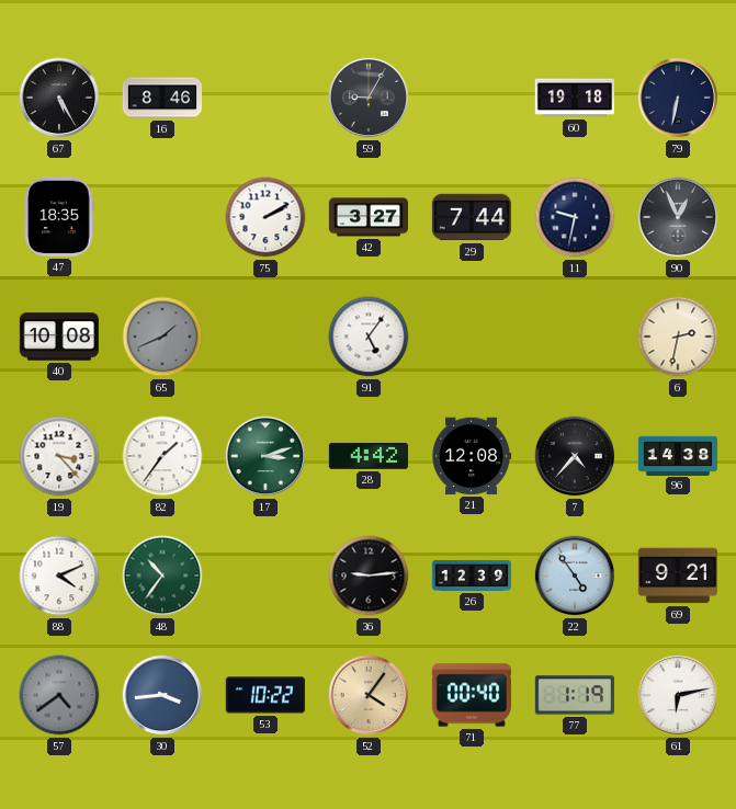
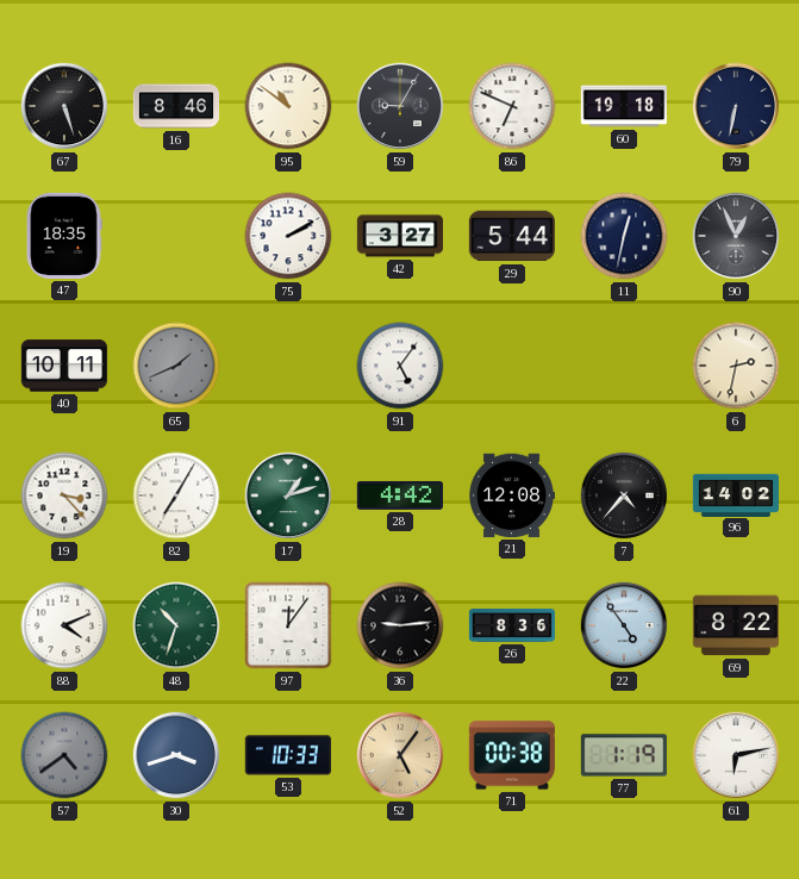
67: 5:25 -> 5:27 (64, 106)
95: none -> 10:51 (288, 106)
86: none -> 6:49 (512, 106)
29: 7:44 -> 5:44 (512, 236)
11: 9:32 -> 12:32 (624, 236)
40: 10:08 -> 10:11 (64, 366)
82: 1:36 -> 7:05 (176, 495)
17: 3:12 -> 1:12 (288, 495)
96: 14:38 -> 14:02 (735, 494)
48: 10:36 -> 10:33 (176, 625)
97: none -> 12:06 (288, 625)
26: 12:39 -> 8:36 (512, 625)
69: 9:21 -> 8:22 (736, 625)
30: 3:44 -> 3:42 (176, 755)
53: 10:22 -> 10:33 (288, 755)
52: 4:06 -> 5:06 (400, 755)
71: 00:40 -> 00:38 (512, 755)
